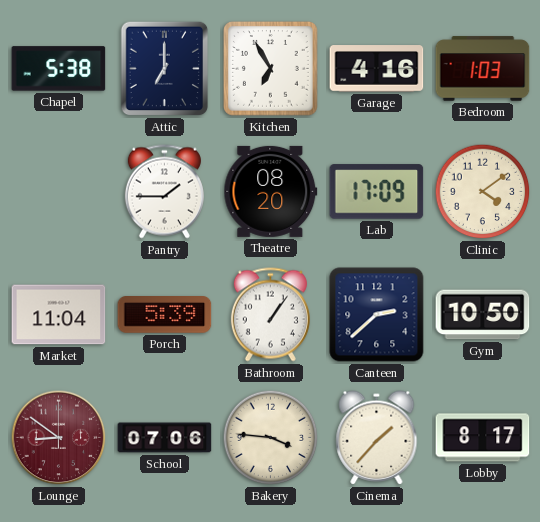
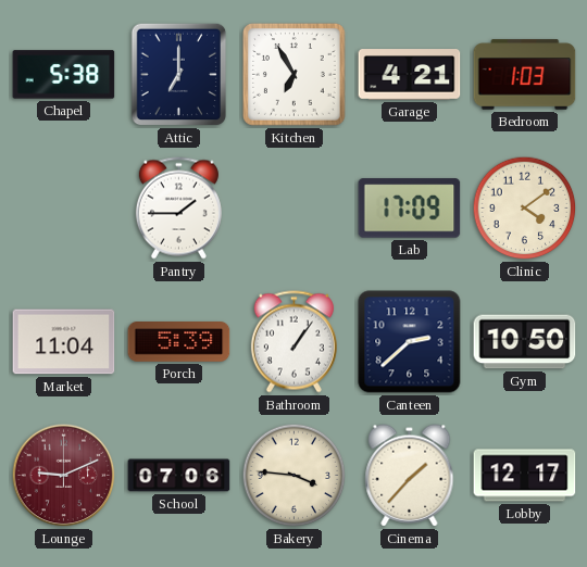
Garage: 4:16 -> 4:21 (410, 75)
Theatre: 08:20 -> none (271, 191)
Lounge: 8:51 -> 9:11 (64, 476)
Lobby: 8:17 -> 12:17 (525, 476)
